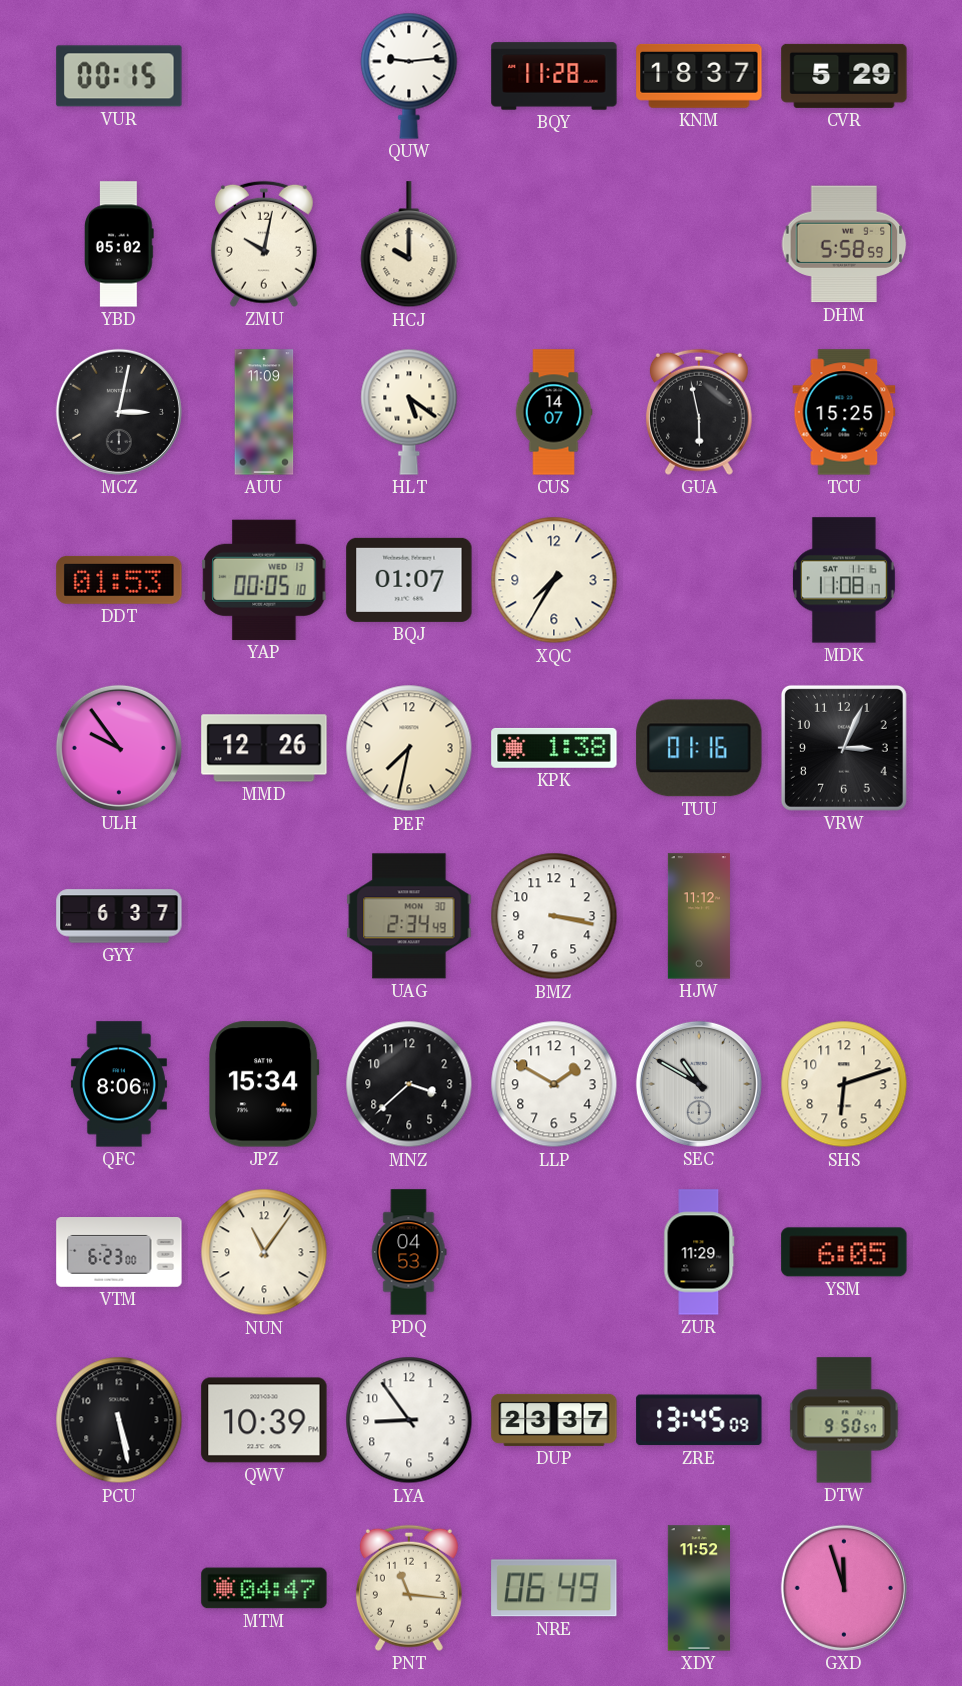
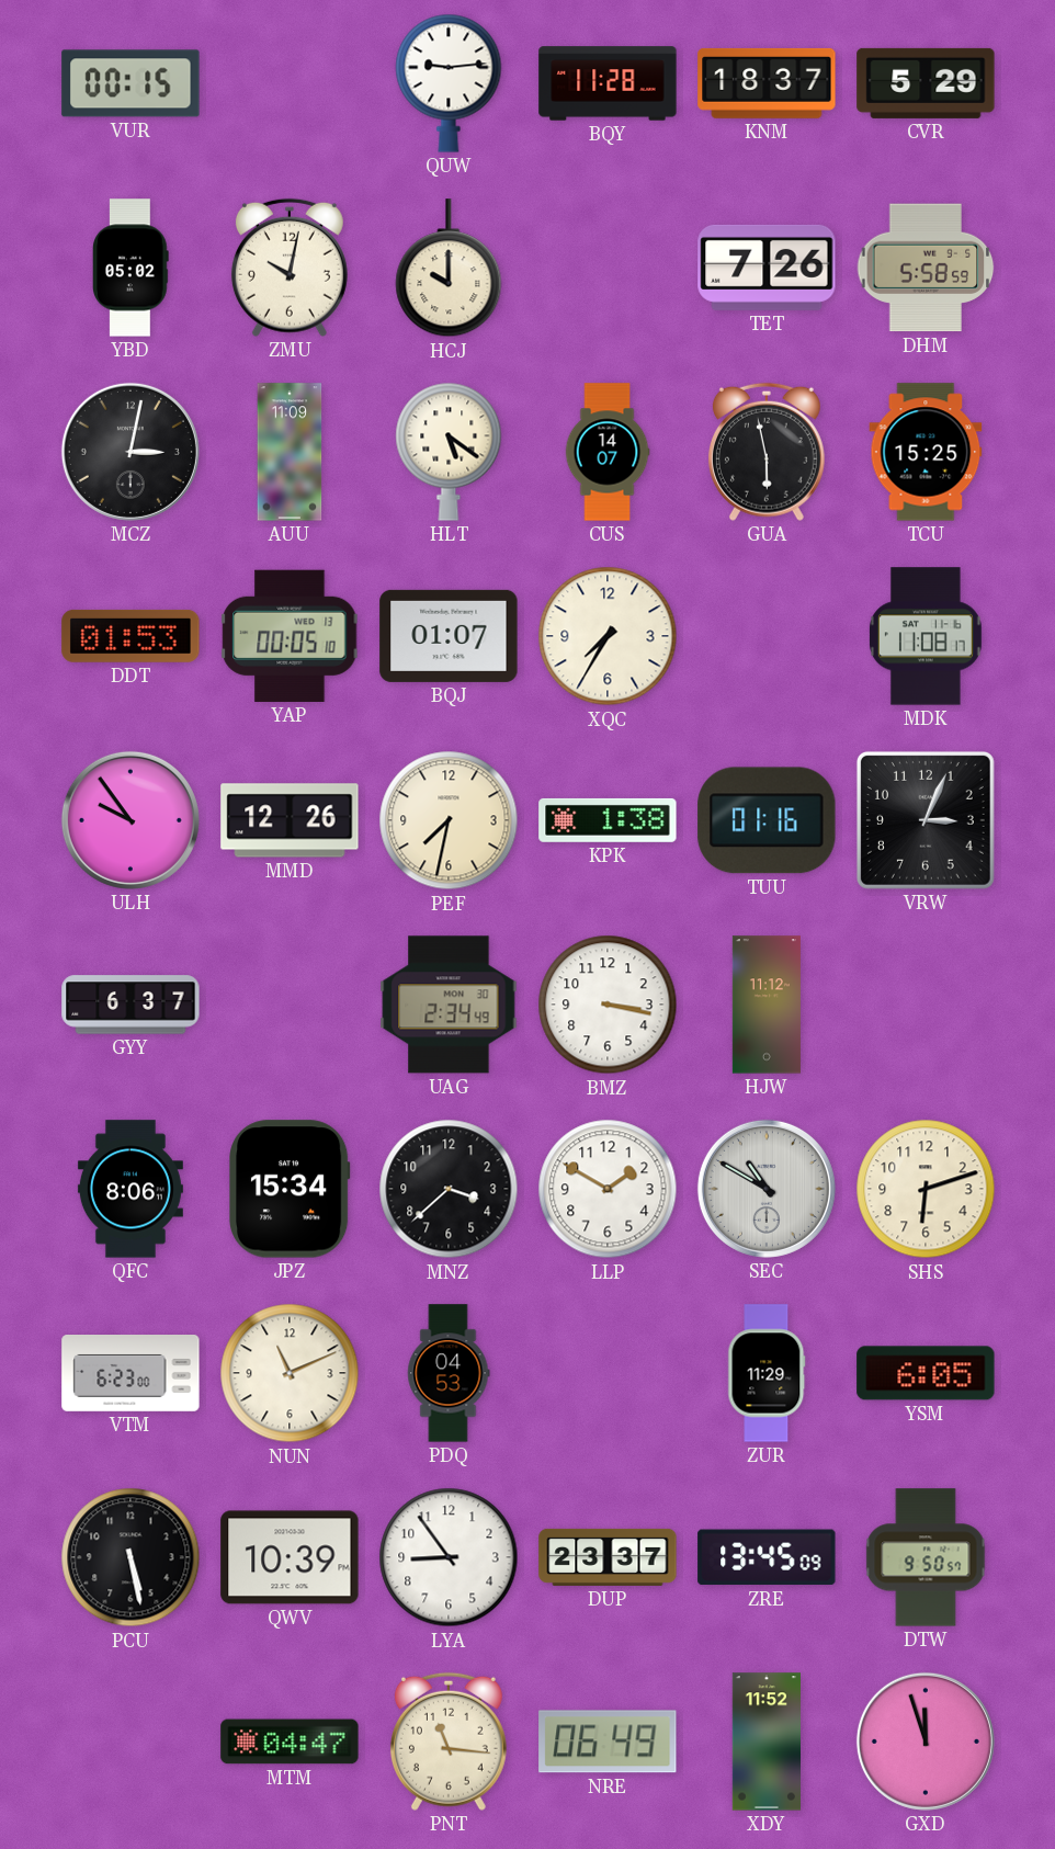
TET: none -> 7:26 (767, 268)
NUN: 11:06 -> 11:11 (290, 1373)
